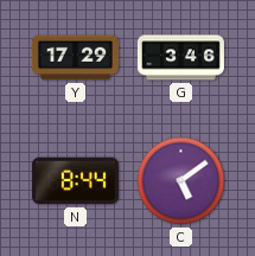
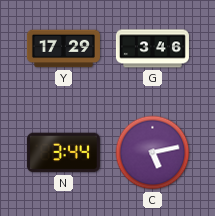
N: 8:44 -> 3:44 (63, 153)
C: 5:09 -> 5:13 (153, 153)
